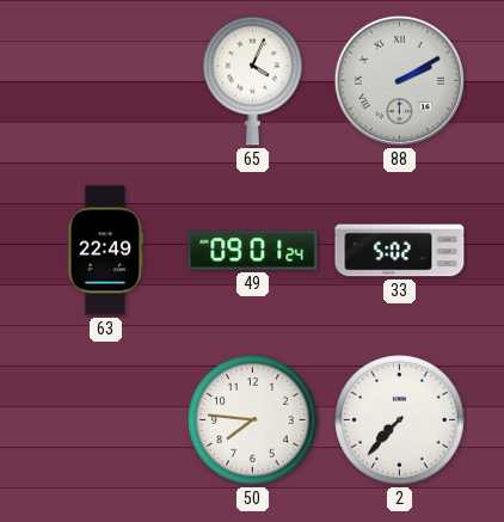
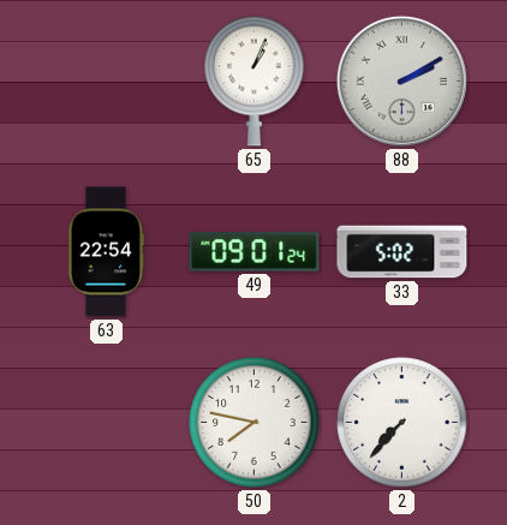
65: 4:04 -> 1:04 (255, 80)
63: 22:49 -> 22:54 (107, 252)
50: 7:46 -> 7:47 (255, 423)
